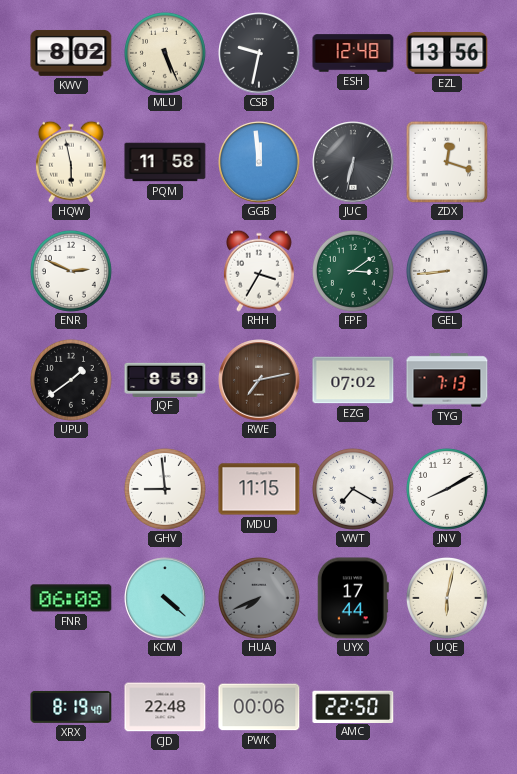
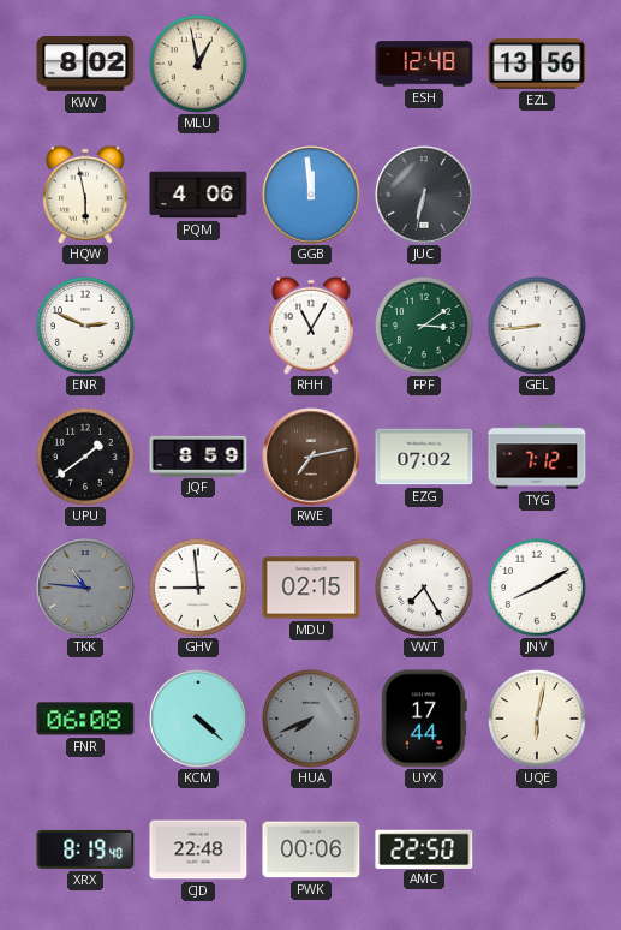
MLU: 5:26 -> 12:58 (198, 64)
CSB: 9:32 -> none (259, 53)
PQM: 11:58 -> 4:06 (198, 195)
ZDX: 12:18 -> none (447, 162)
RHH: 3:35 -> 11:05 (311, 326)
TYG: 7:13 -> 7:12 (537, 457)
TKK: none -> 10:46 (85, 588)
MDU: 11:15 -> 02:15 (311, 588)
VWT: 7:20 -> 7:25 (424, 588)
